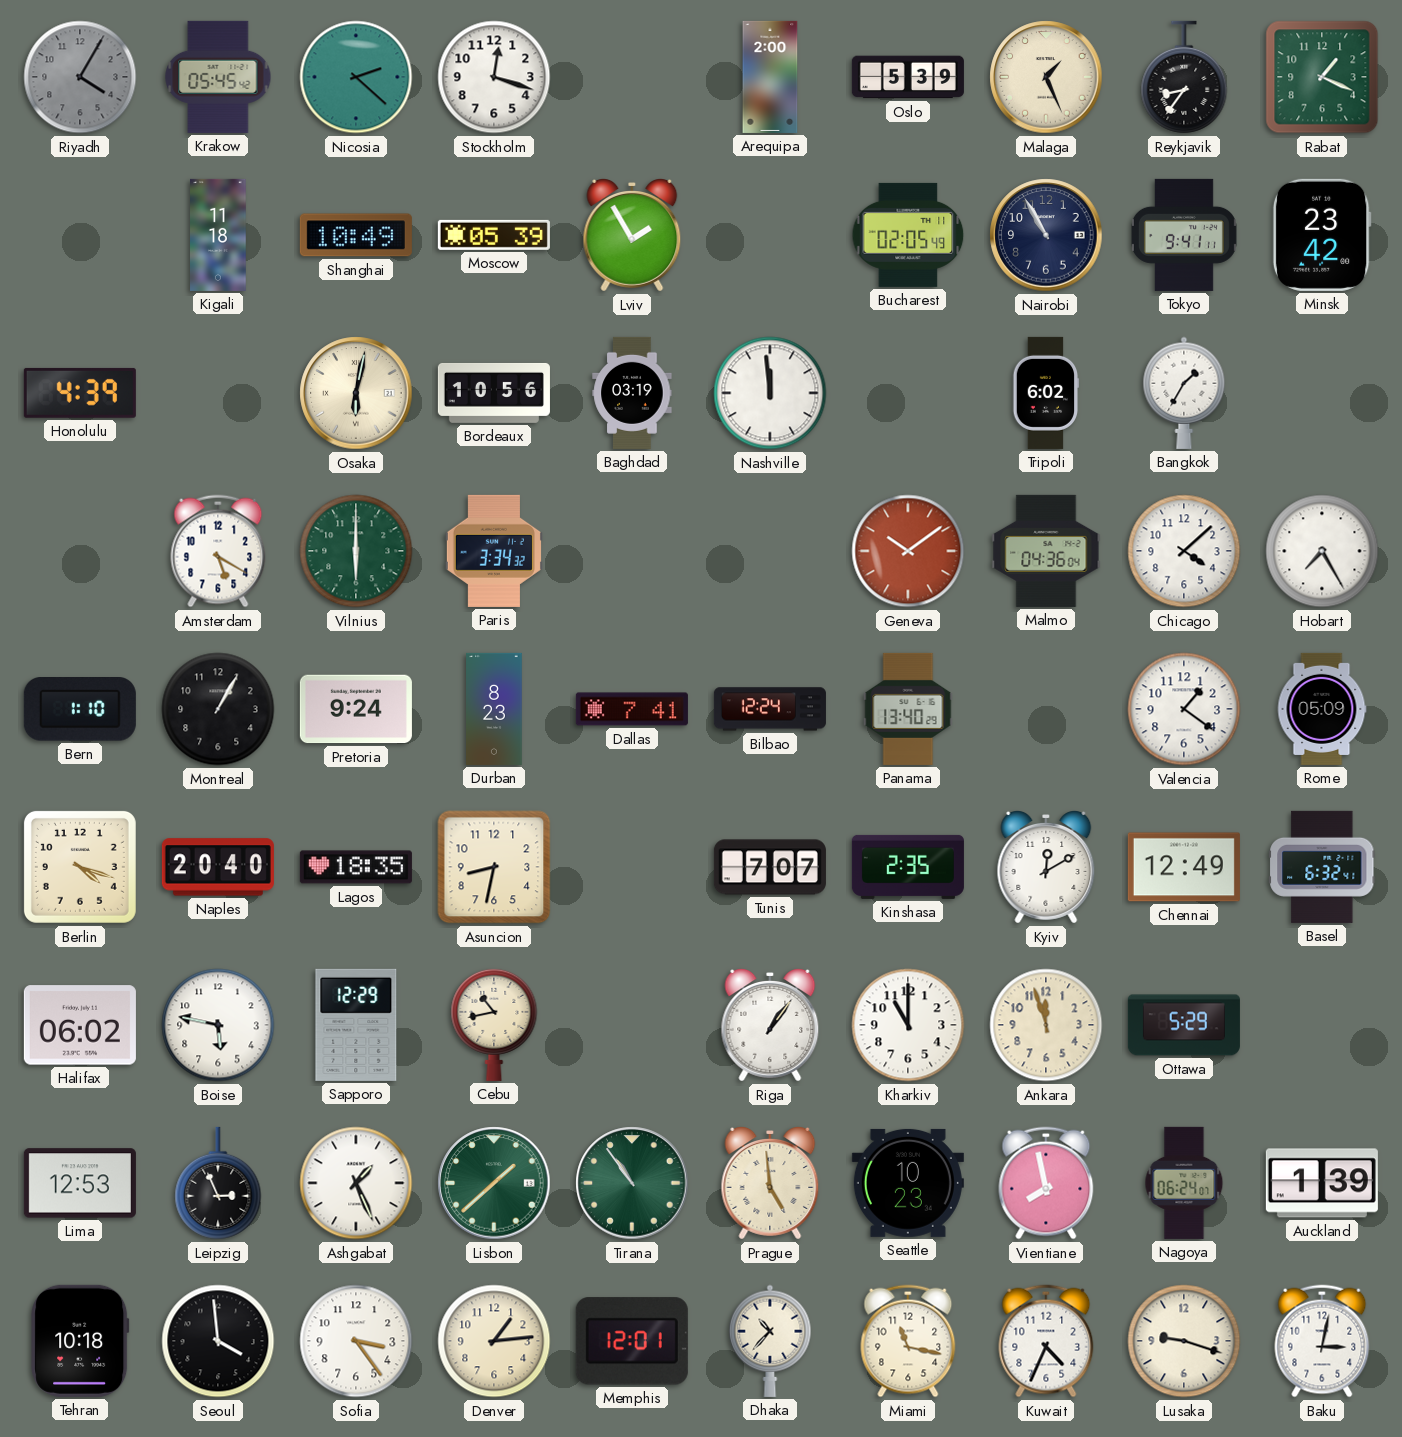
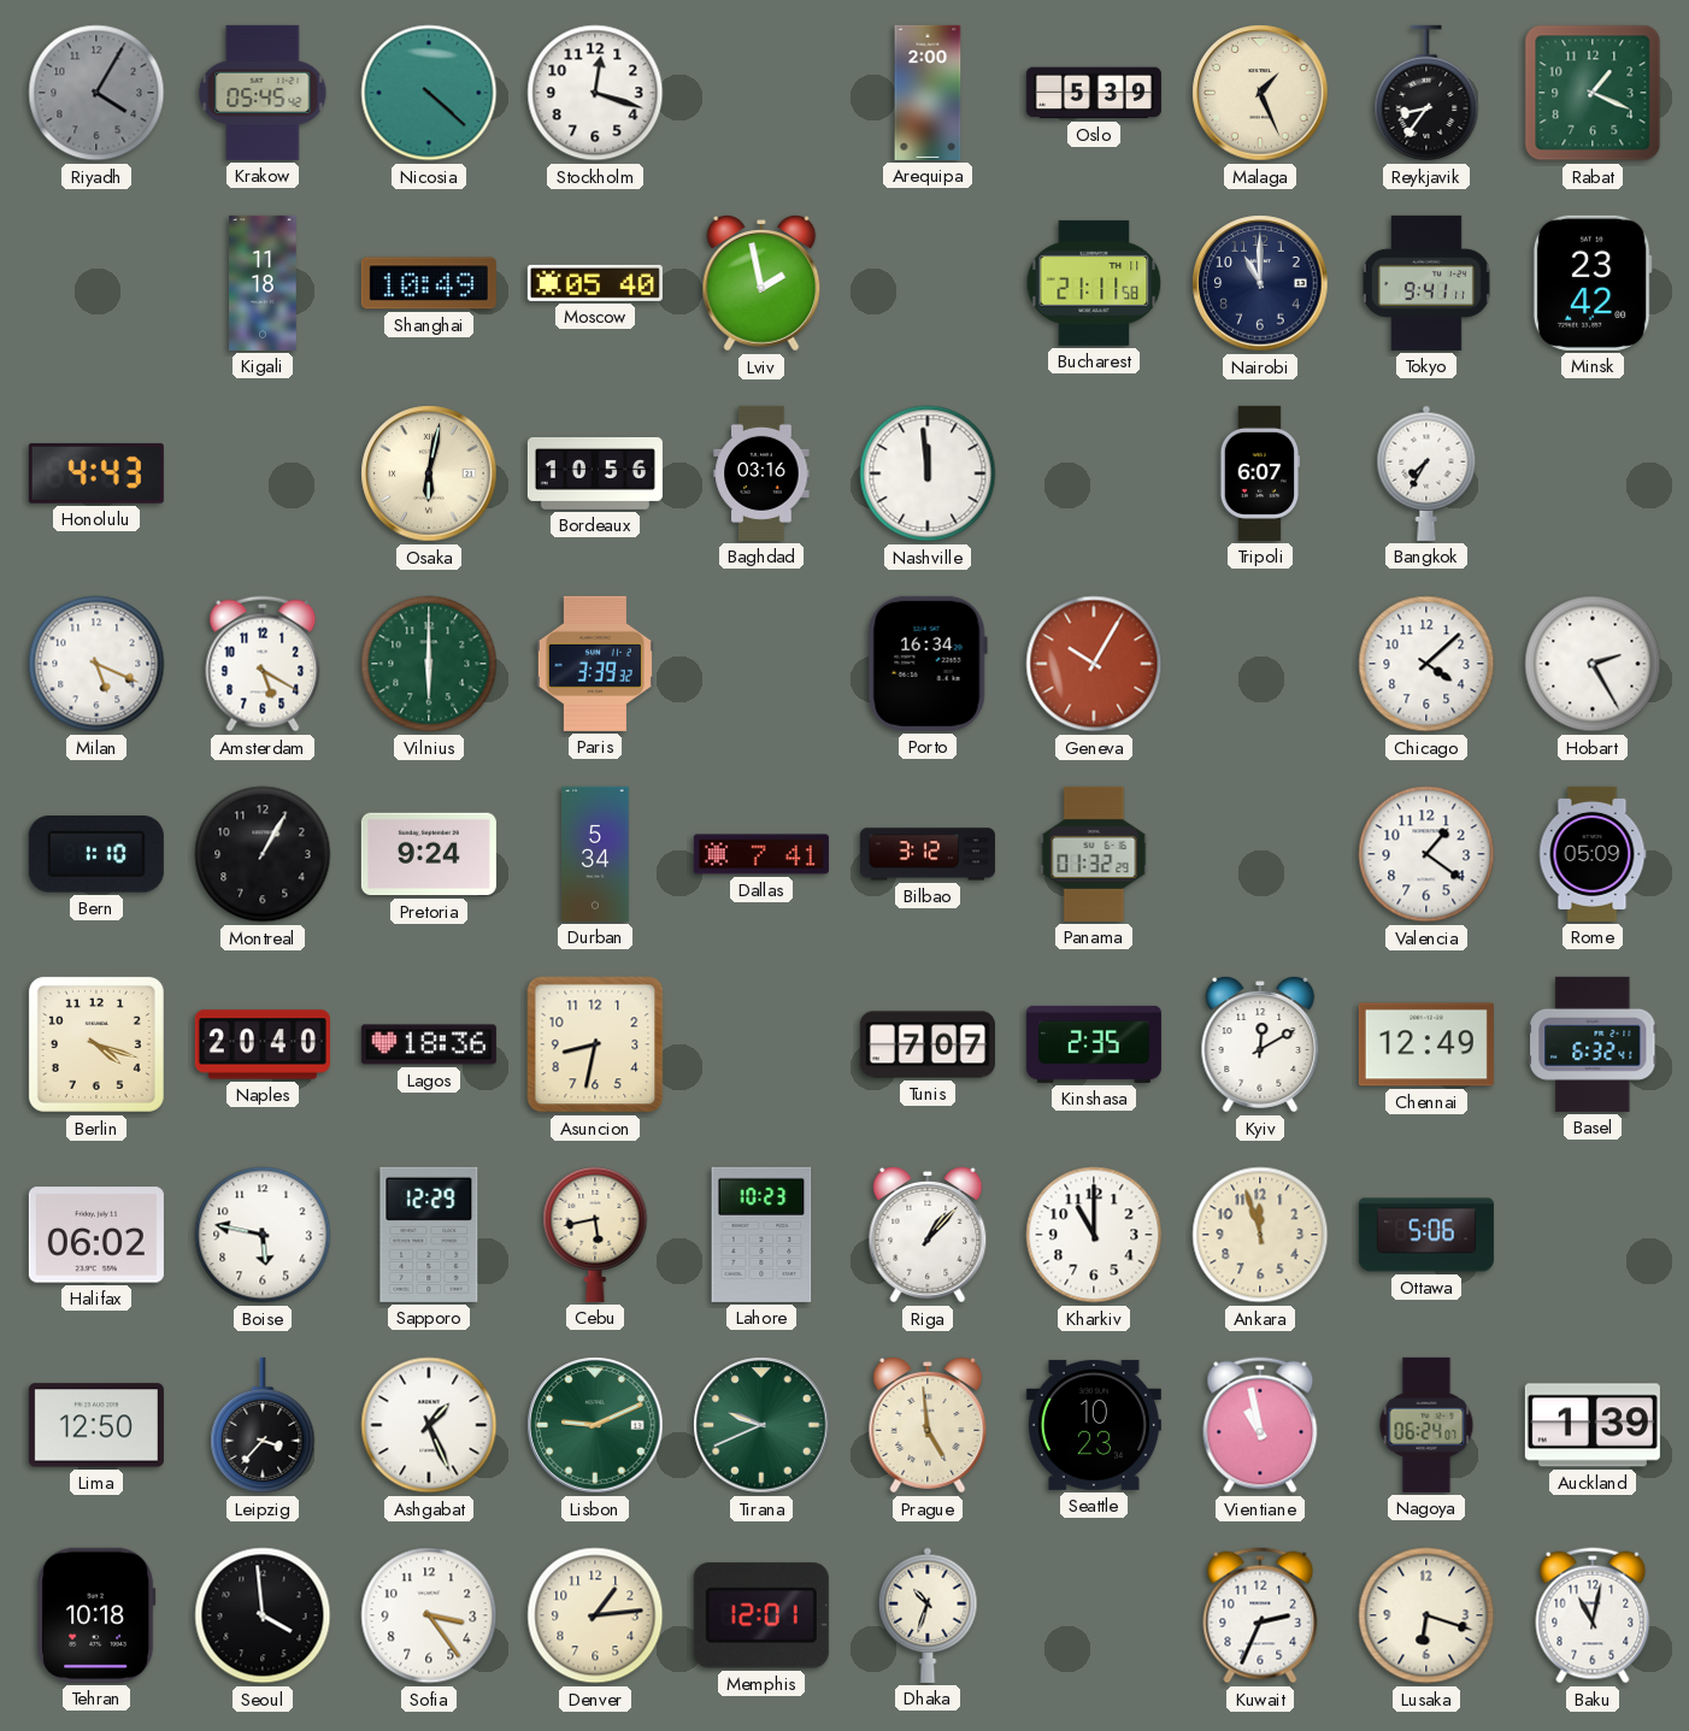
Nicosia: 2:22 -> 4:22 (429, 93)
Moscow: 05:39 -> 05:40 (595, 283)
Lviv: 1:55 -> 1:58 (761, 284)
Bucharest: 02:05 -> 21:11 (1094, 283)
Nairobi: 10:55 -> 11:00 (1260, 283)
Honolulu: 4:39 -> 4:43 (96, 473)
Baghdad: 03:19 -> 03:16 (761, 473)
Tripoli: 6:02 -> 6:07 (1260, 473)
Bangkok: 1:35 -> 7:35 (1426, 473)
Milan: none -> 5:19 (96, 664)
Paris: 3:34 -> 3:39 (595, 664)
Porto: none -> 16:34 (928, 664)
Geneva: 10:09 -> 10:05 (1094, 664)
Malmo: 04:36 -> none (1046, 551)
Hobart: 7:25 -> 2:25 (1593, 664)
Durban: 8:23 -> 5:34 (595, 854)
Bilbao: 12:24 -> 3:12 (928, 854)
Panama: 13:40 -> 01:32 (1094, 854)
Lagos: 18:35 -> 18:36 (429, 1044)
Cebu: 10:43 -> 5:43 (595, 1234)
Lahore: none -> 10:23 (761, 1235)
Riga: 1:06 -> 1:07 (928, 1236)
Ottawa: 5:29 -> 5:06 (1426, 1235)
Lima: 12:53 -> 12:50 (96, 1425)
Leipzig: 2:56 -> 3:37 (263, 1425)
Lisbon: 1:38 -> 9:11 (595, 1425)
Tirana: 10:54 -> 9:41 (761, 1425)
Vientiane: 7:58 -> 10:58 (1260, 1425)
Dhaka: 10:37 -> 10:33 (928, 1615)
Miami: 11:17 -> none (908, 1341)
Kuwait: 4:34 -> 2:34 (1260, 1615)
Lusaka: 9:18 -> 6:18 (1426, 1615)
Baku: 3:02 -> 11:02 (1593, 1615)
